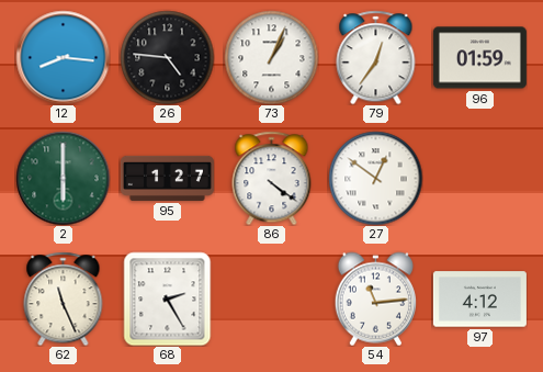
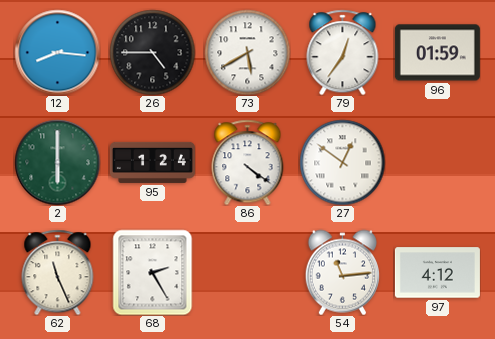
26: 4:46 -> 4:45 (152, 52)
73: 1:04 -> 5:40 (247, 52)
95: 1:27 -> 1:24 (152, 162)
